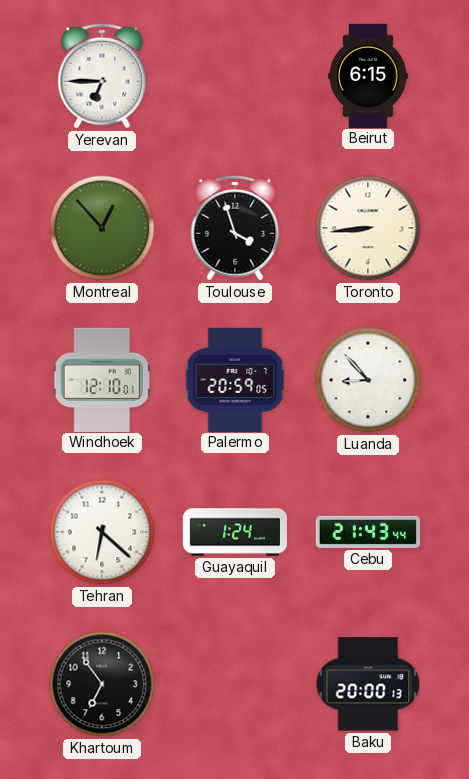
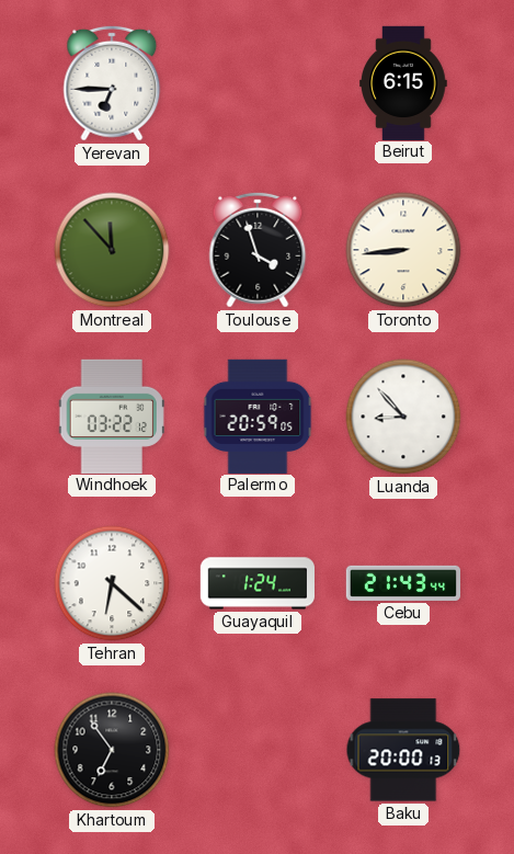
Montreal: 12:53 -> 11:53 (112, 250)
Windhoek: 12:10 -> 03:22 (112, 415)
